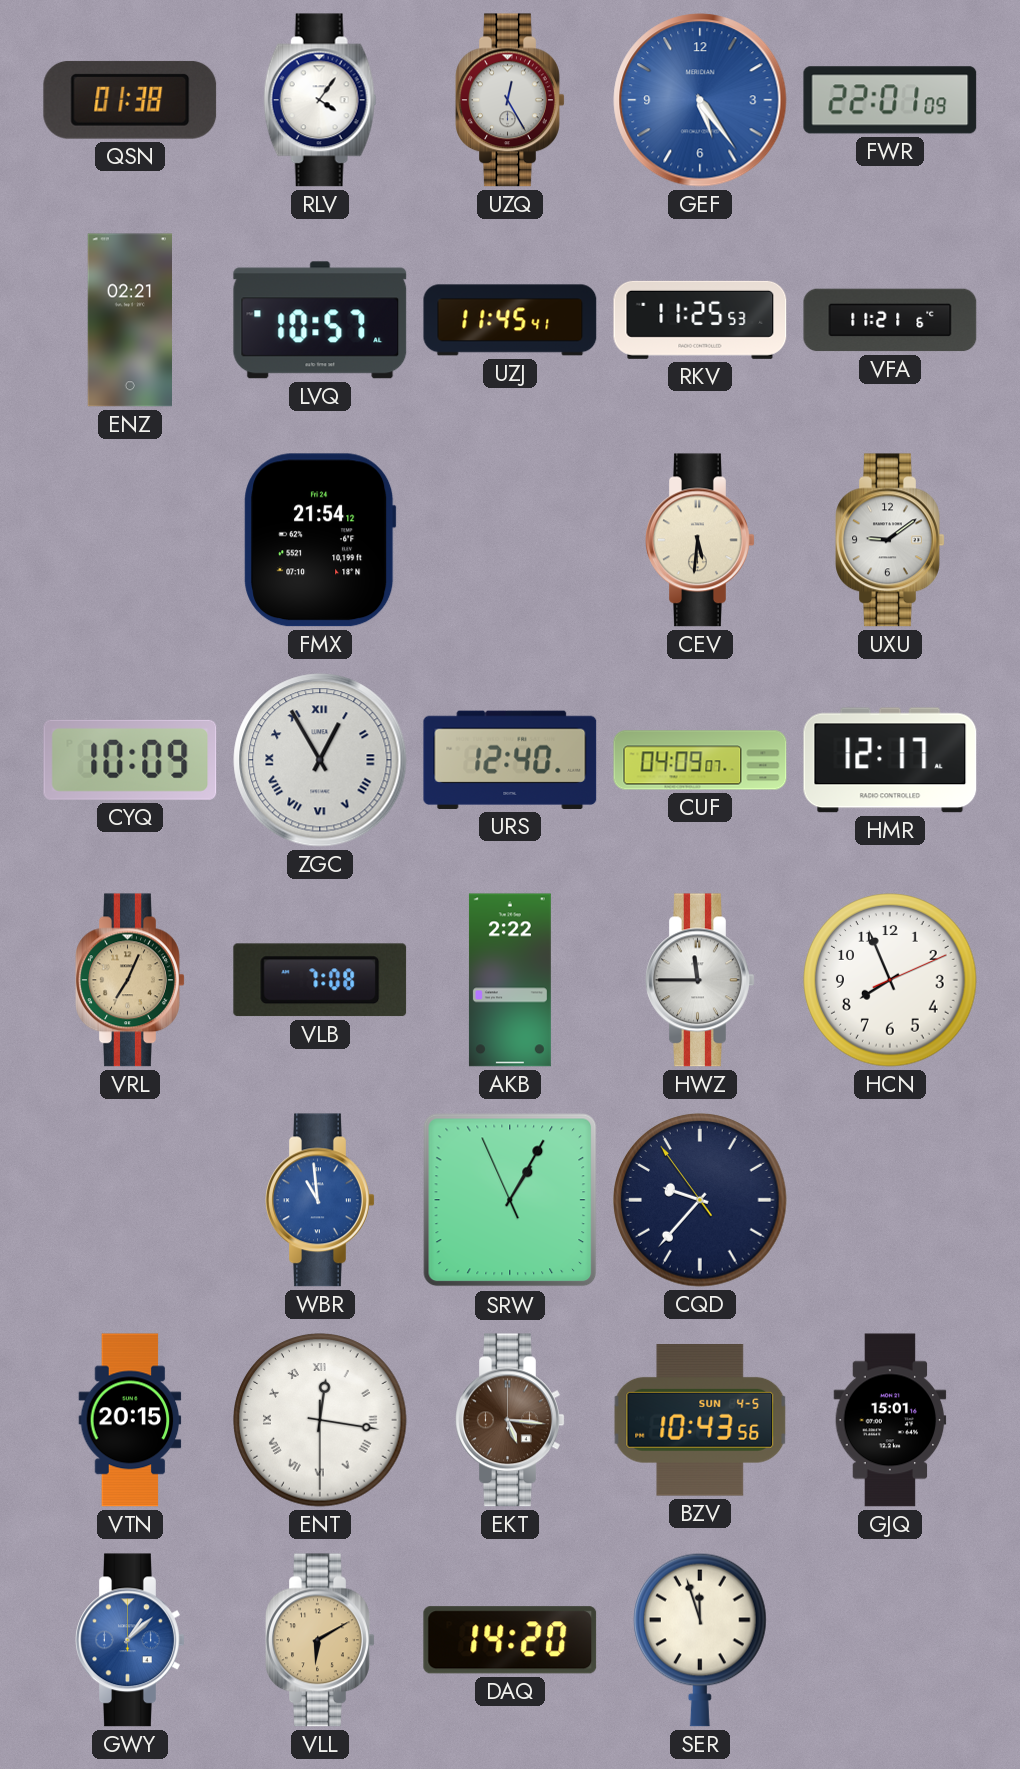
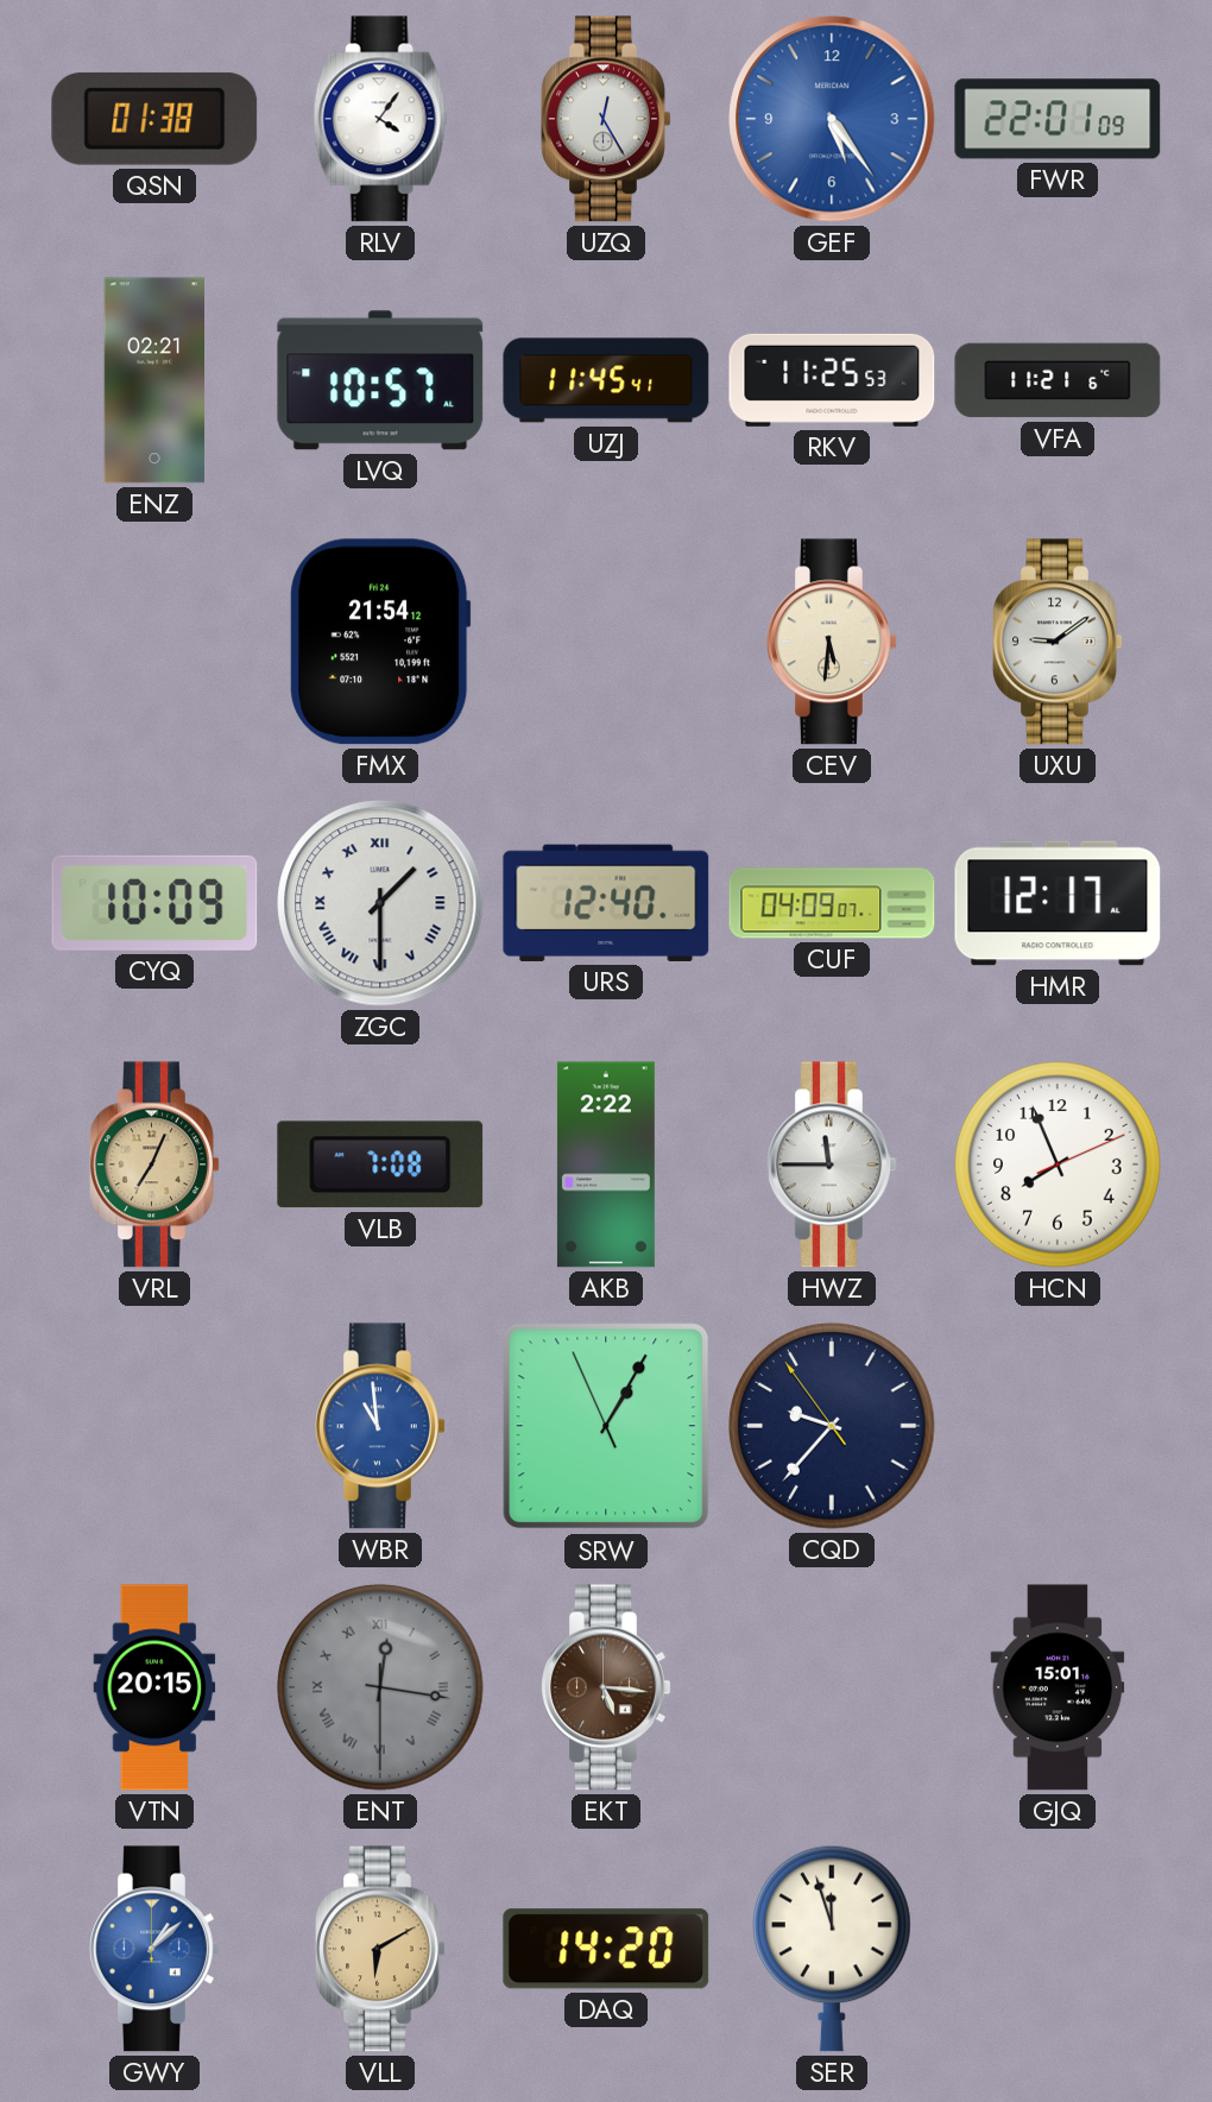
ZGC: 12:55 -> 1:30 (380, 903)
ENT dial: white -> grey (380, 1687)
BZV: 10:43 -> none (700, 1420)
